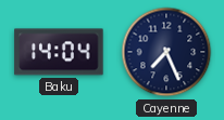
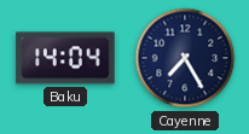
Cayenne: 7:26 -> 7:25 (185, 58)
